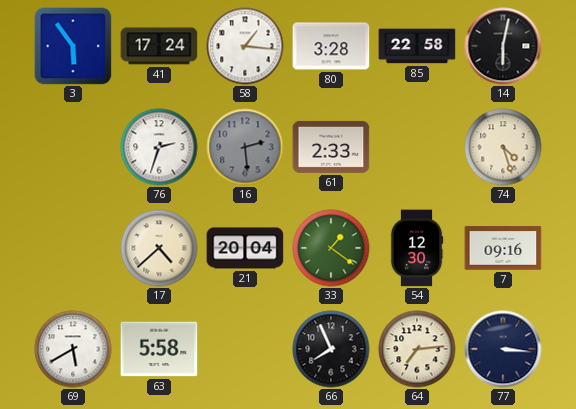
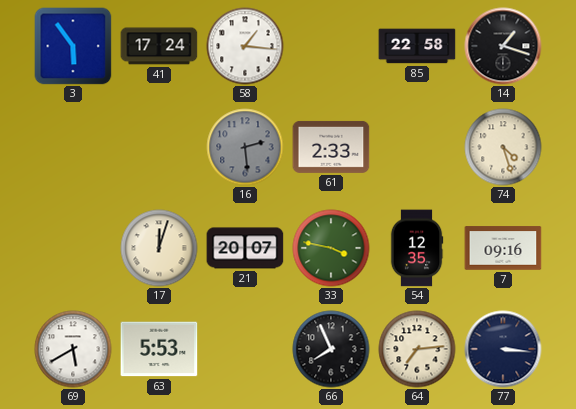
80: 3:28 -> none (331, 46)
14: 6:02 -> 1:18 (503, 46)
76: 2:33 -> none (159, 147)
17: 4:38 -> 12:03 (159, 248)
21: 20:04 -> 20:07 (245, 248)
33: 1:21 -> 3:47 (331, 248)
54: 12:30 -> 12:35 (417, 248)
63: 5:58 -> 5:53 (159, 349)
